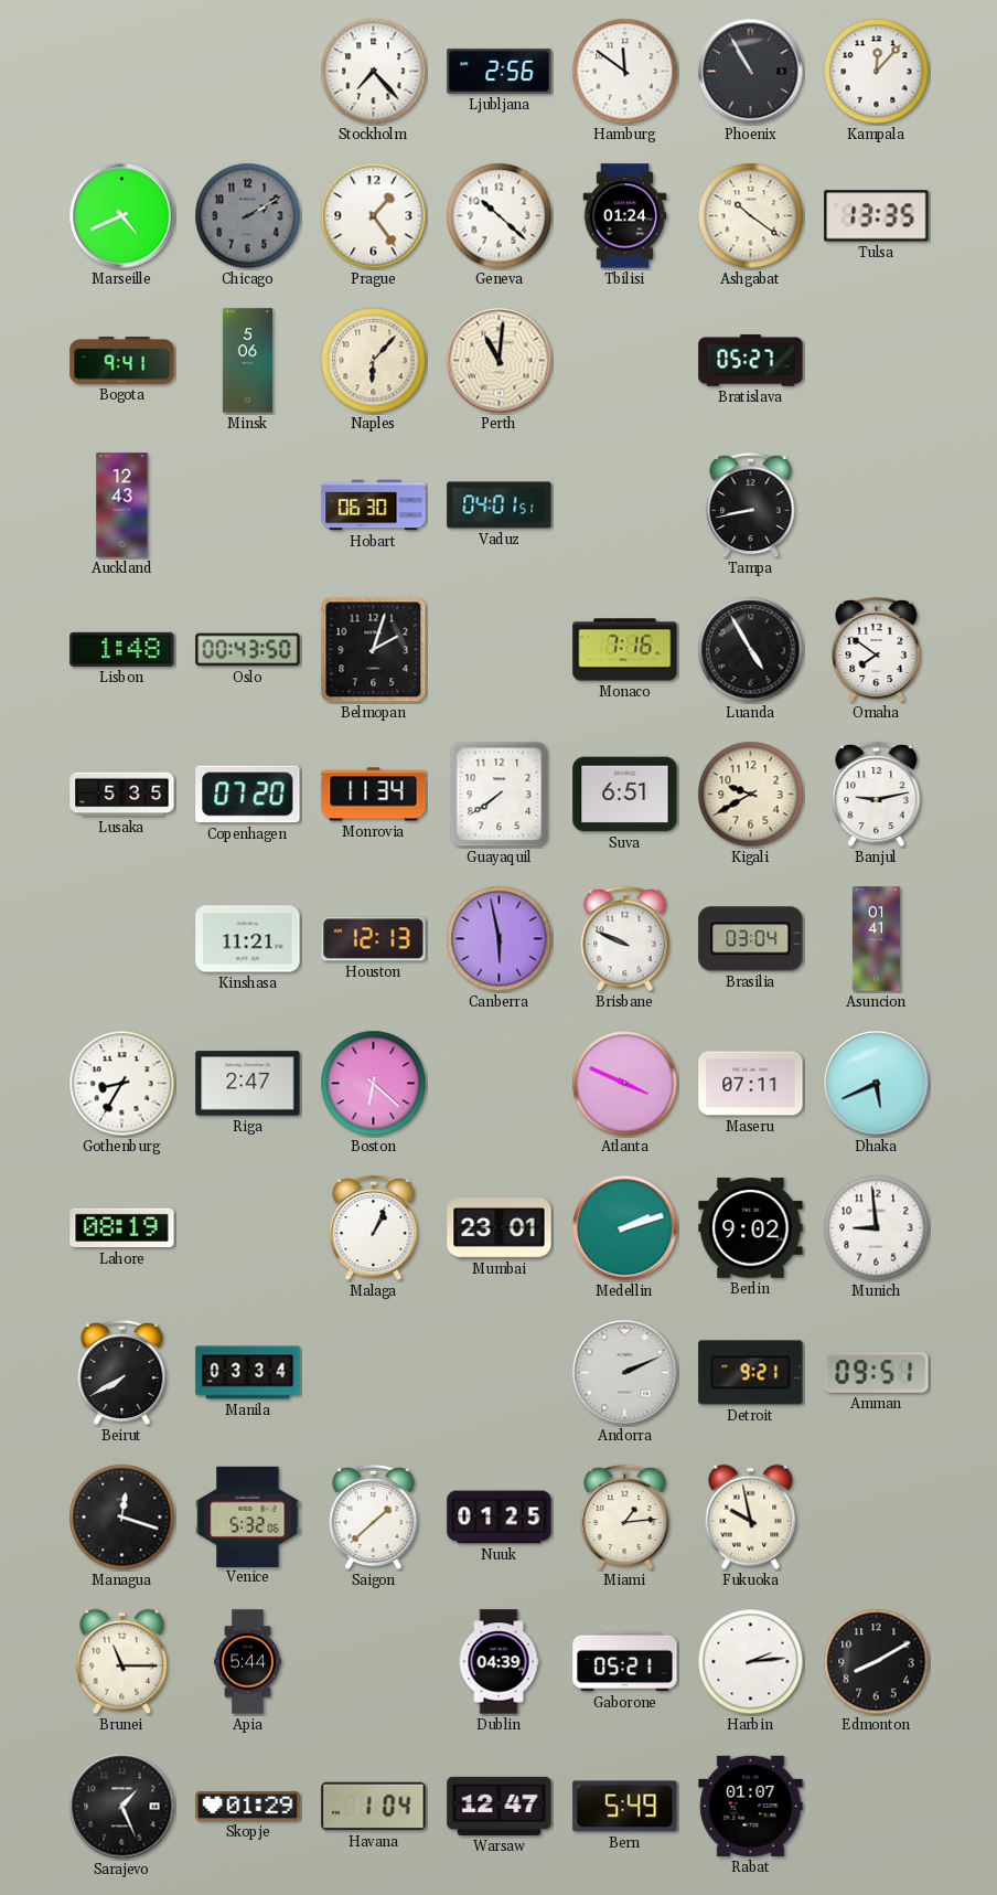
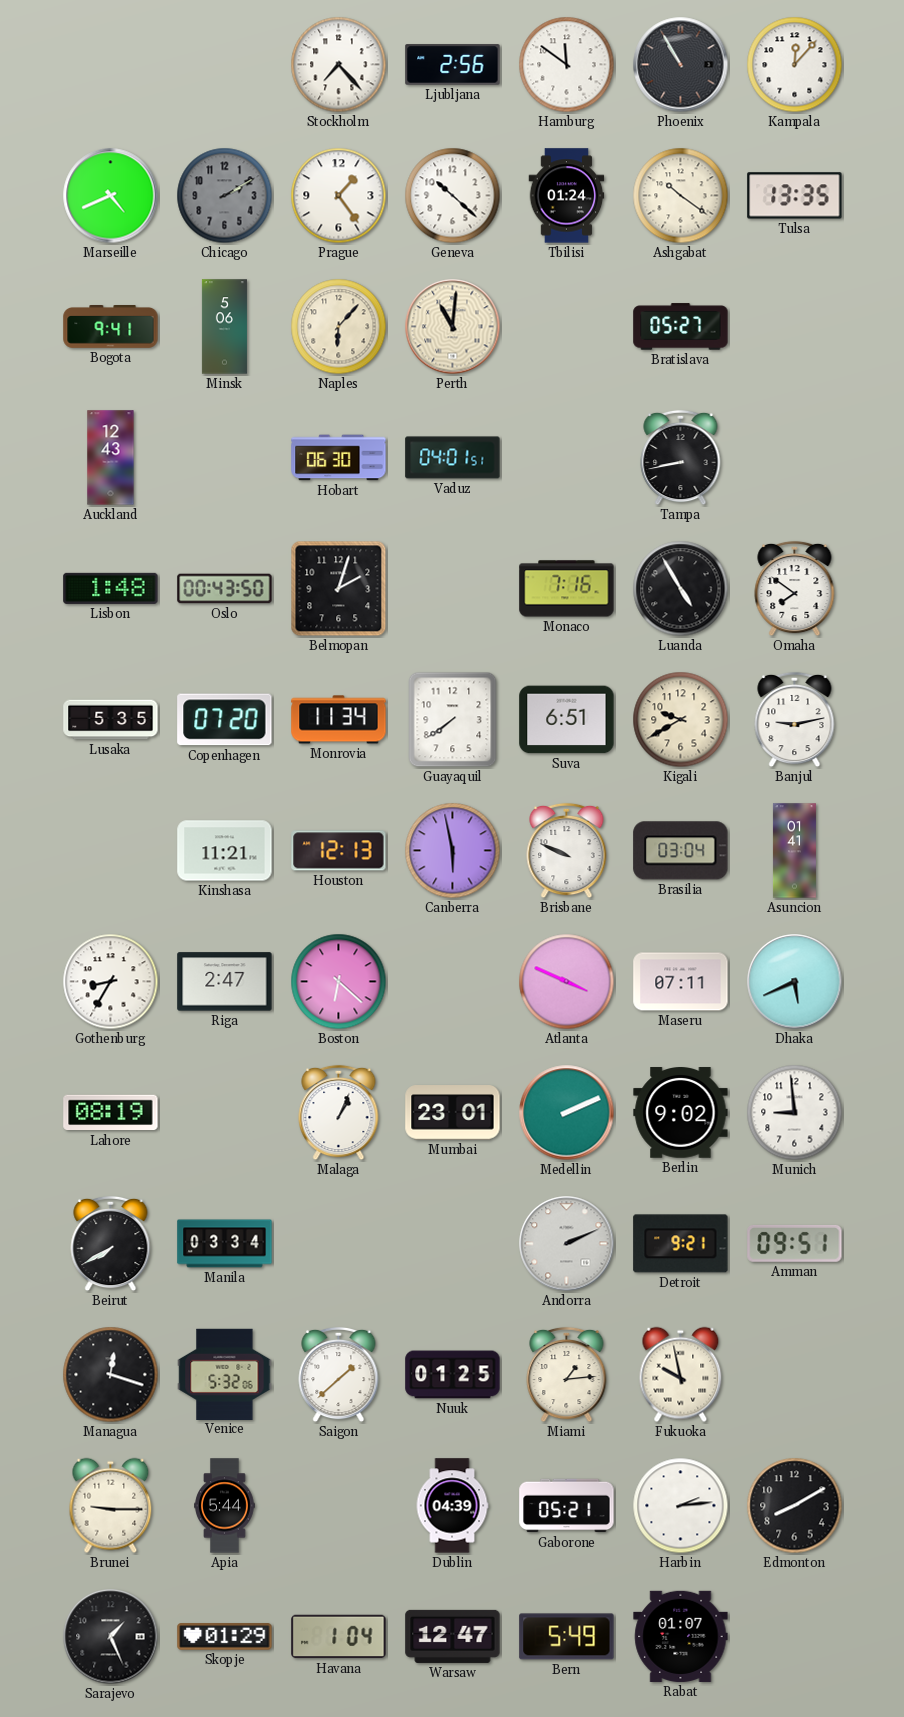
Medellin: 2:12 -> 2:11 (567, 1113)
Brunei: 11:15 -> 9:15 (111, 1506)
